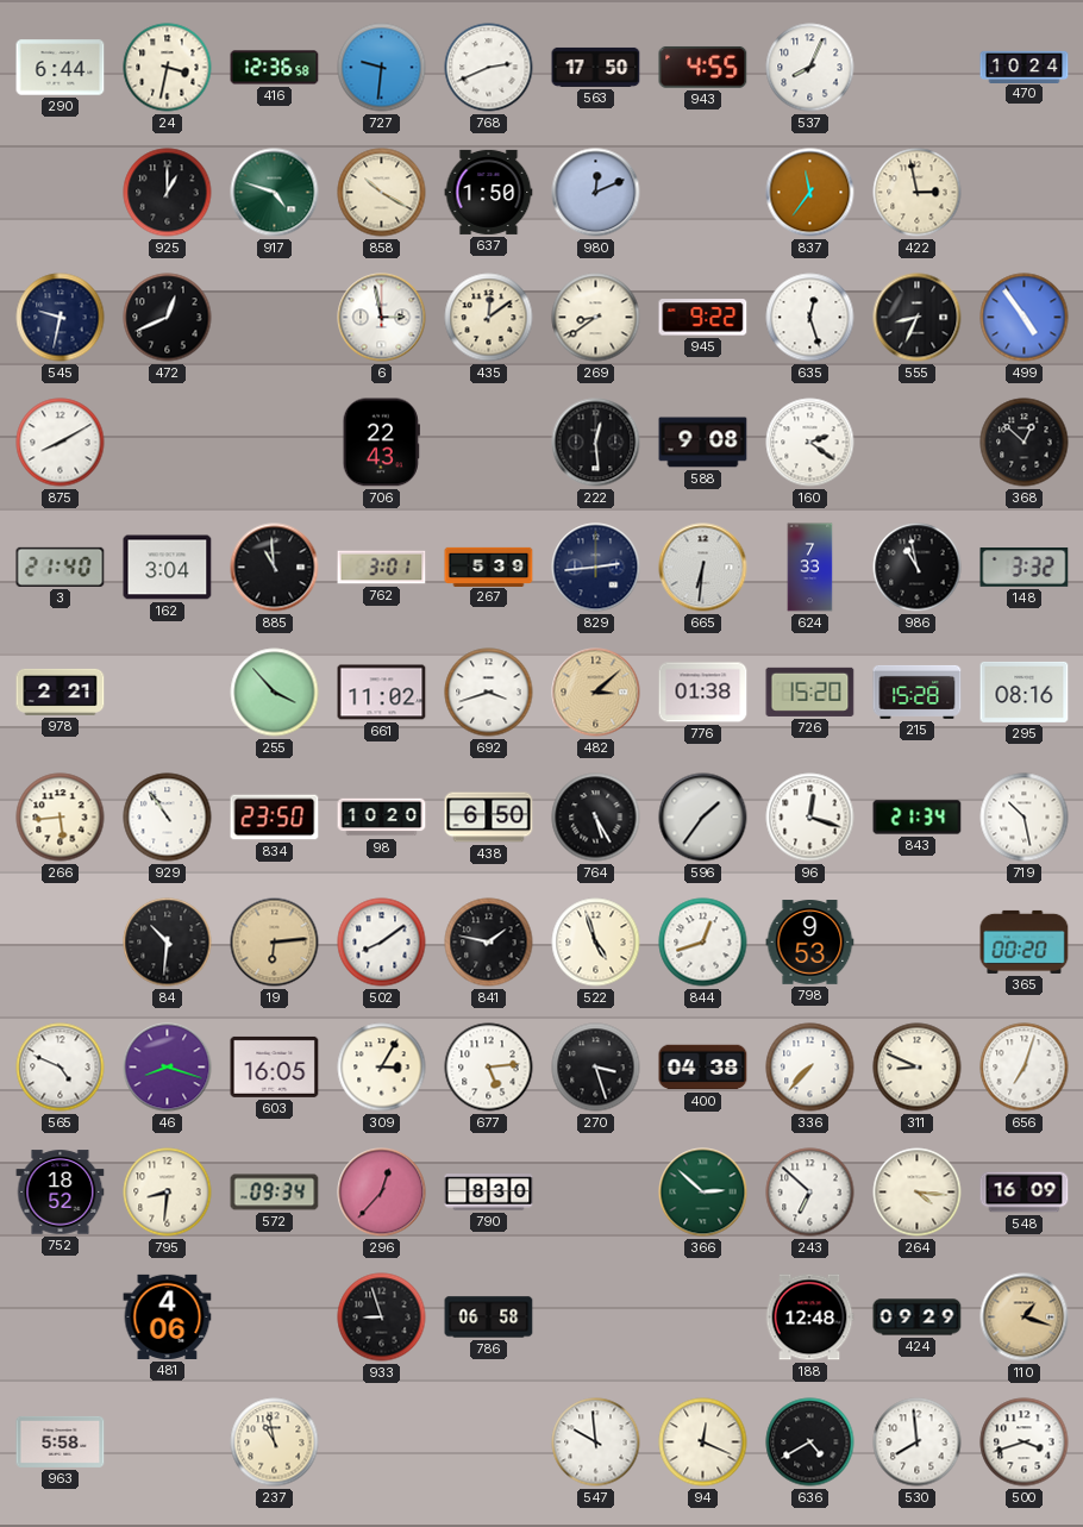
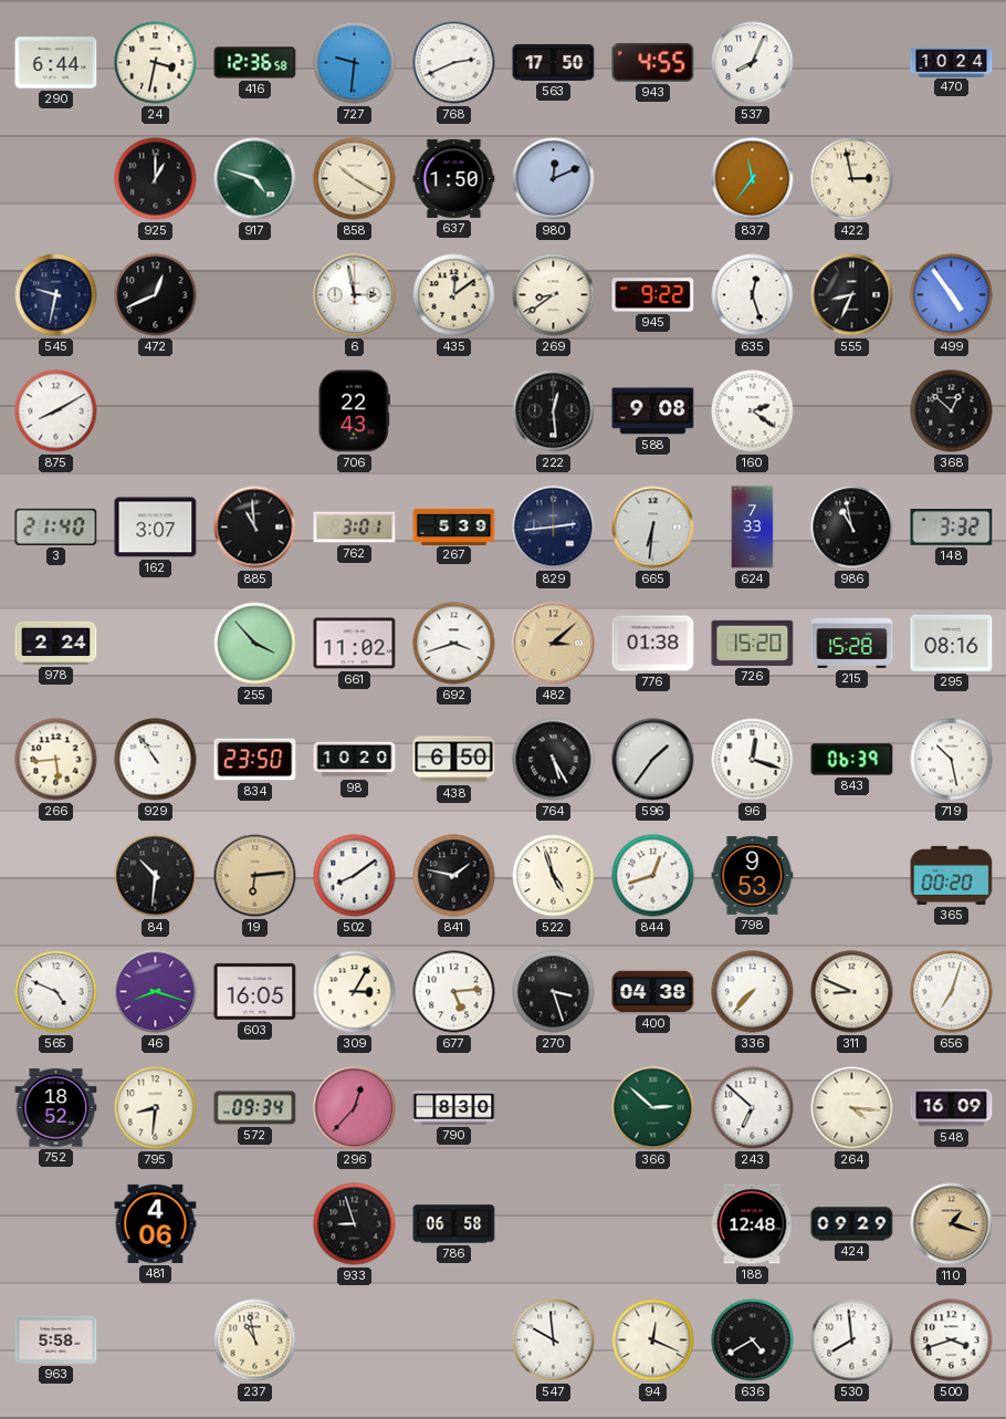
162: 3:04 -> 3:07 (156, 528)
978: 2:21 -> 2:24 (56, 643)
843: 21:34 -> 06:39 (852, 760)
